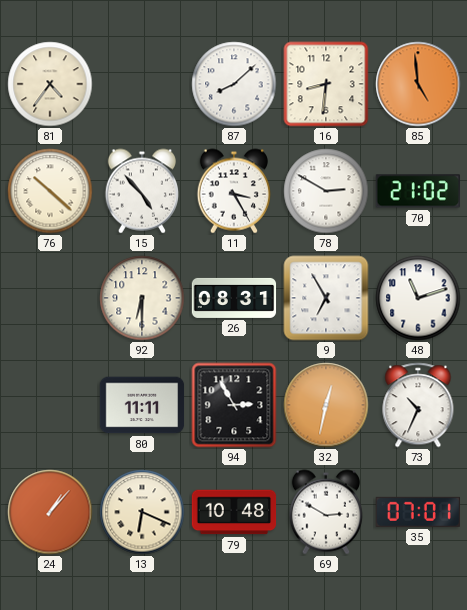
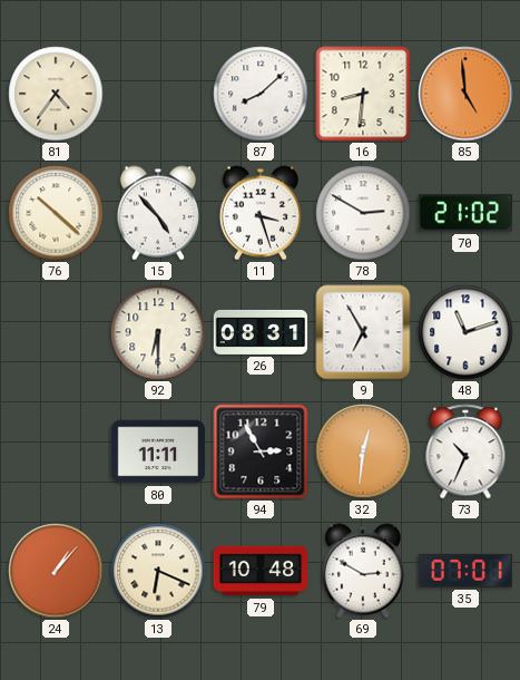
11: 3:25 -> 3:27 (259, 213)
32: 12:32 -> 12:31 (363, 451)
